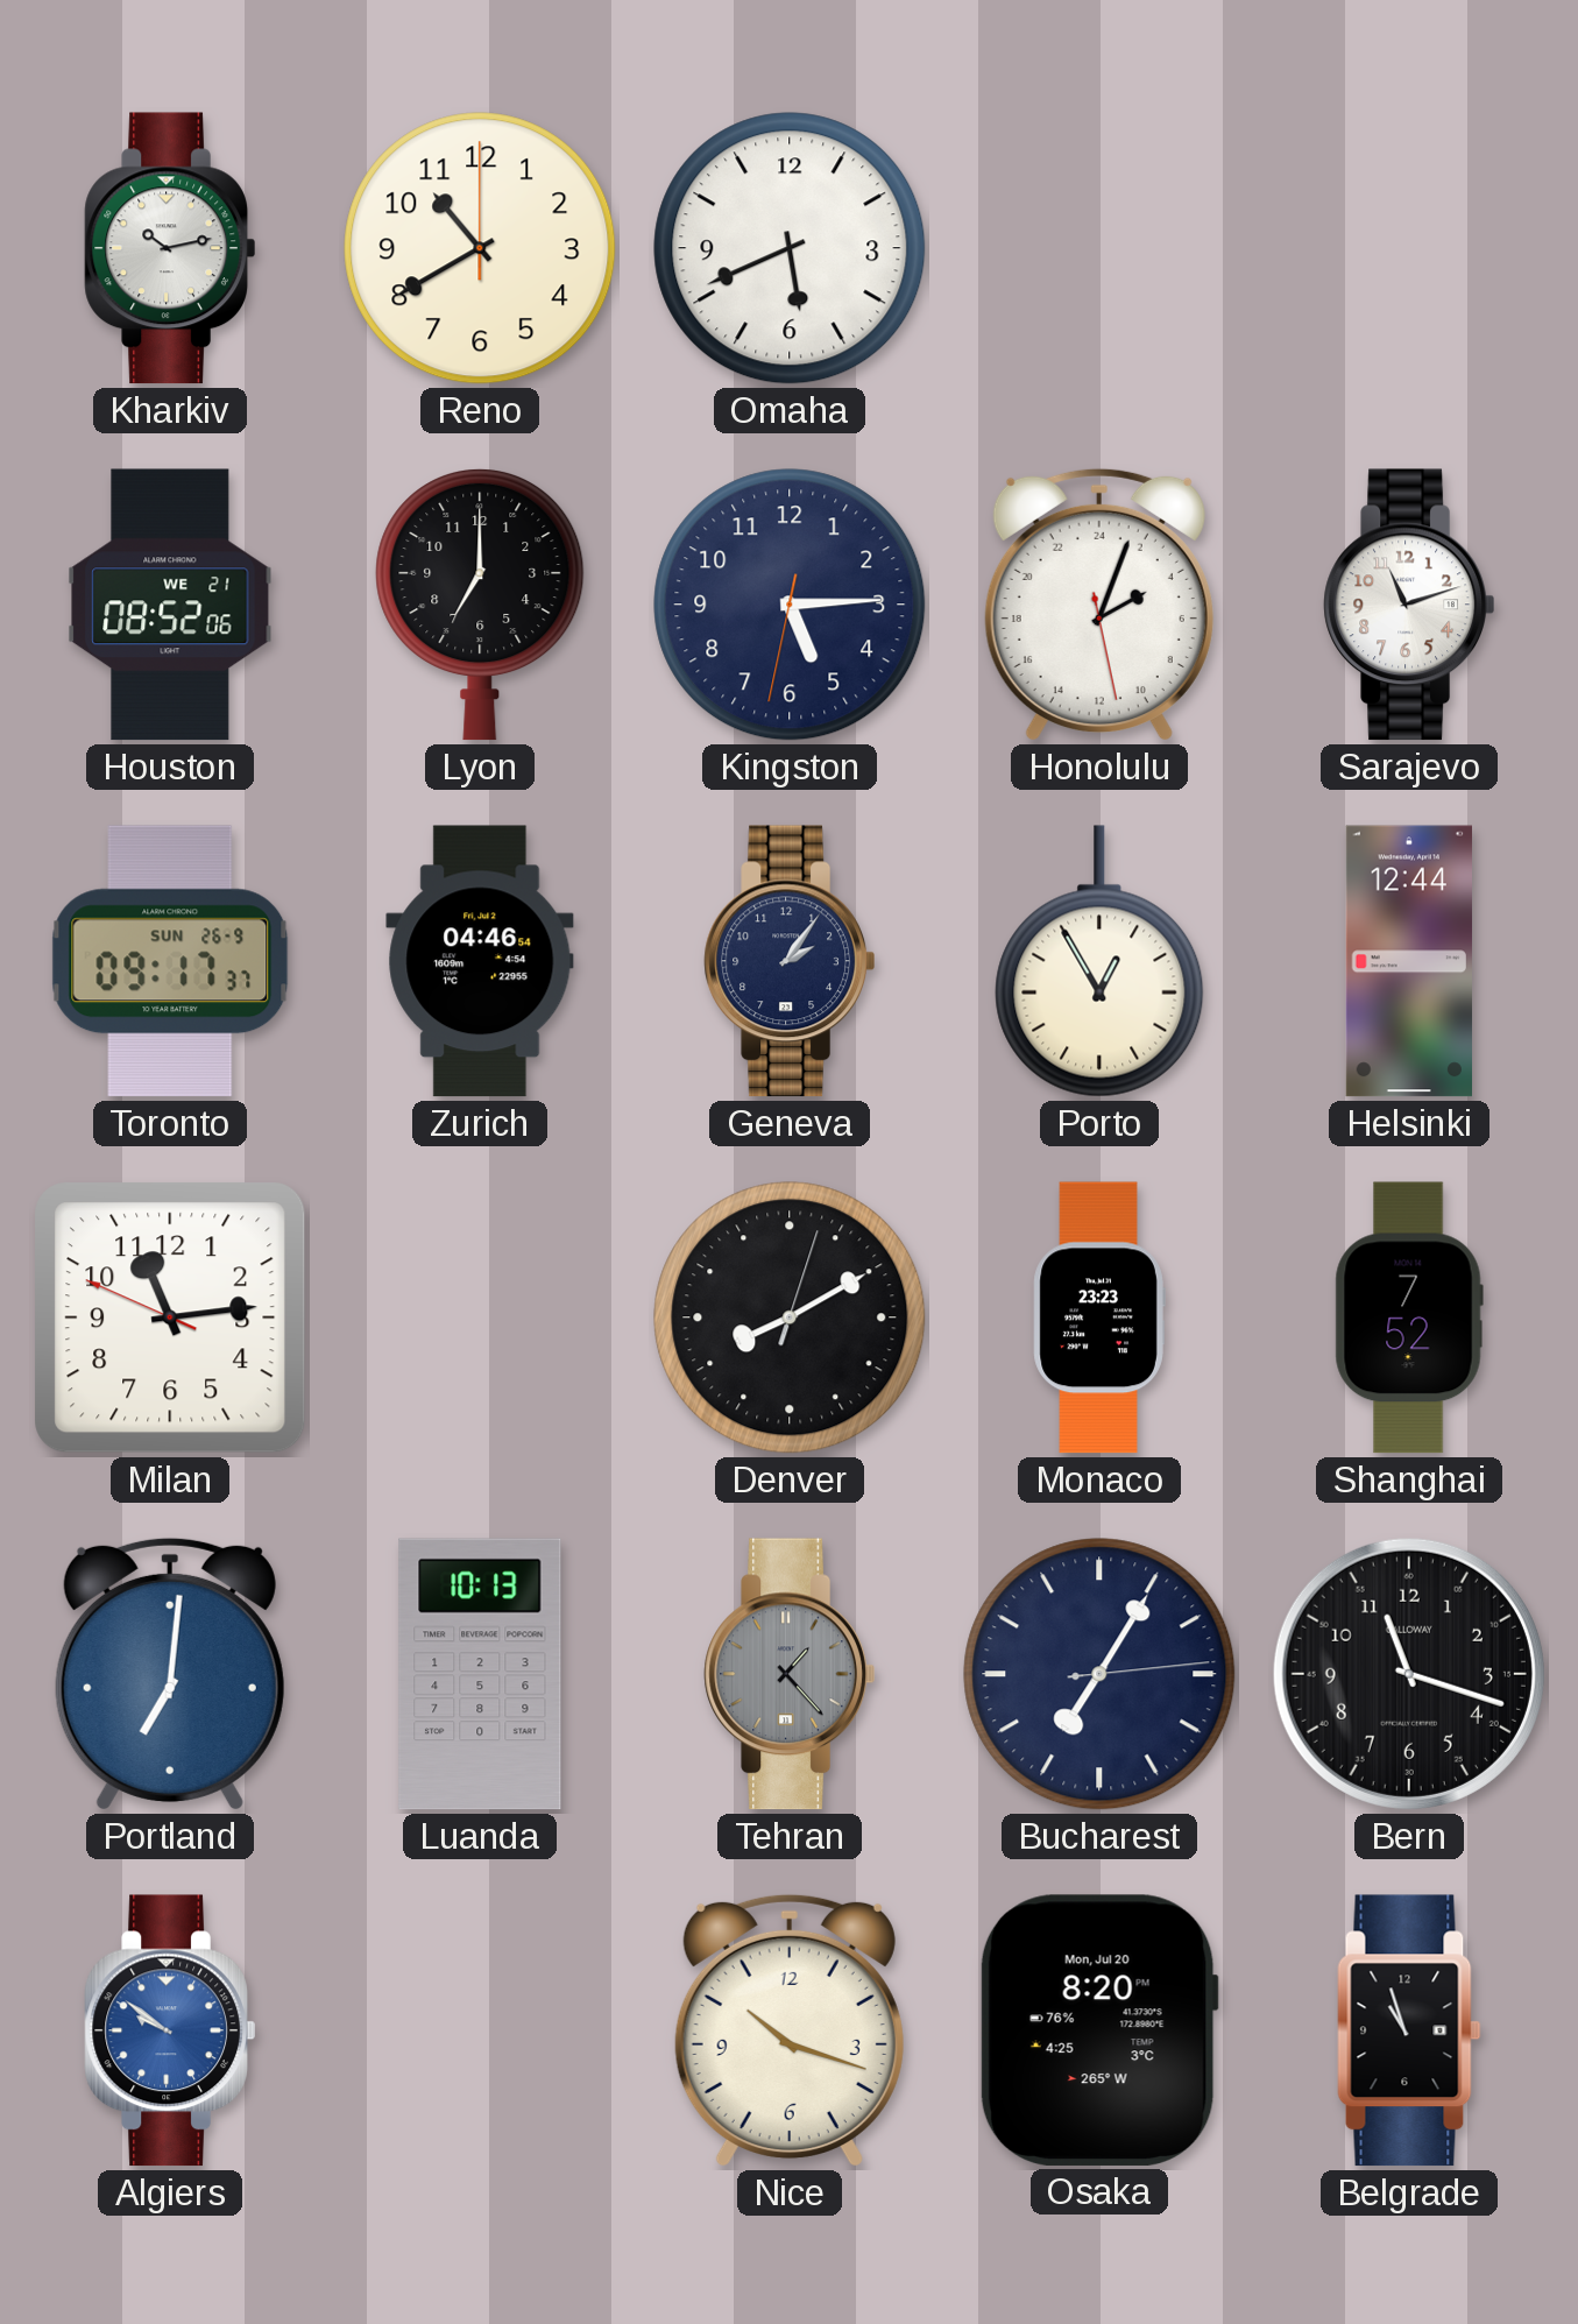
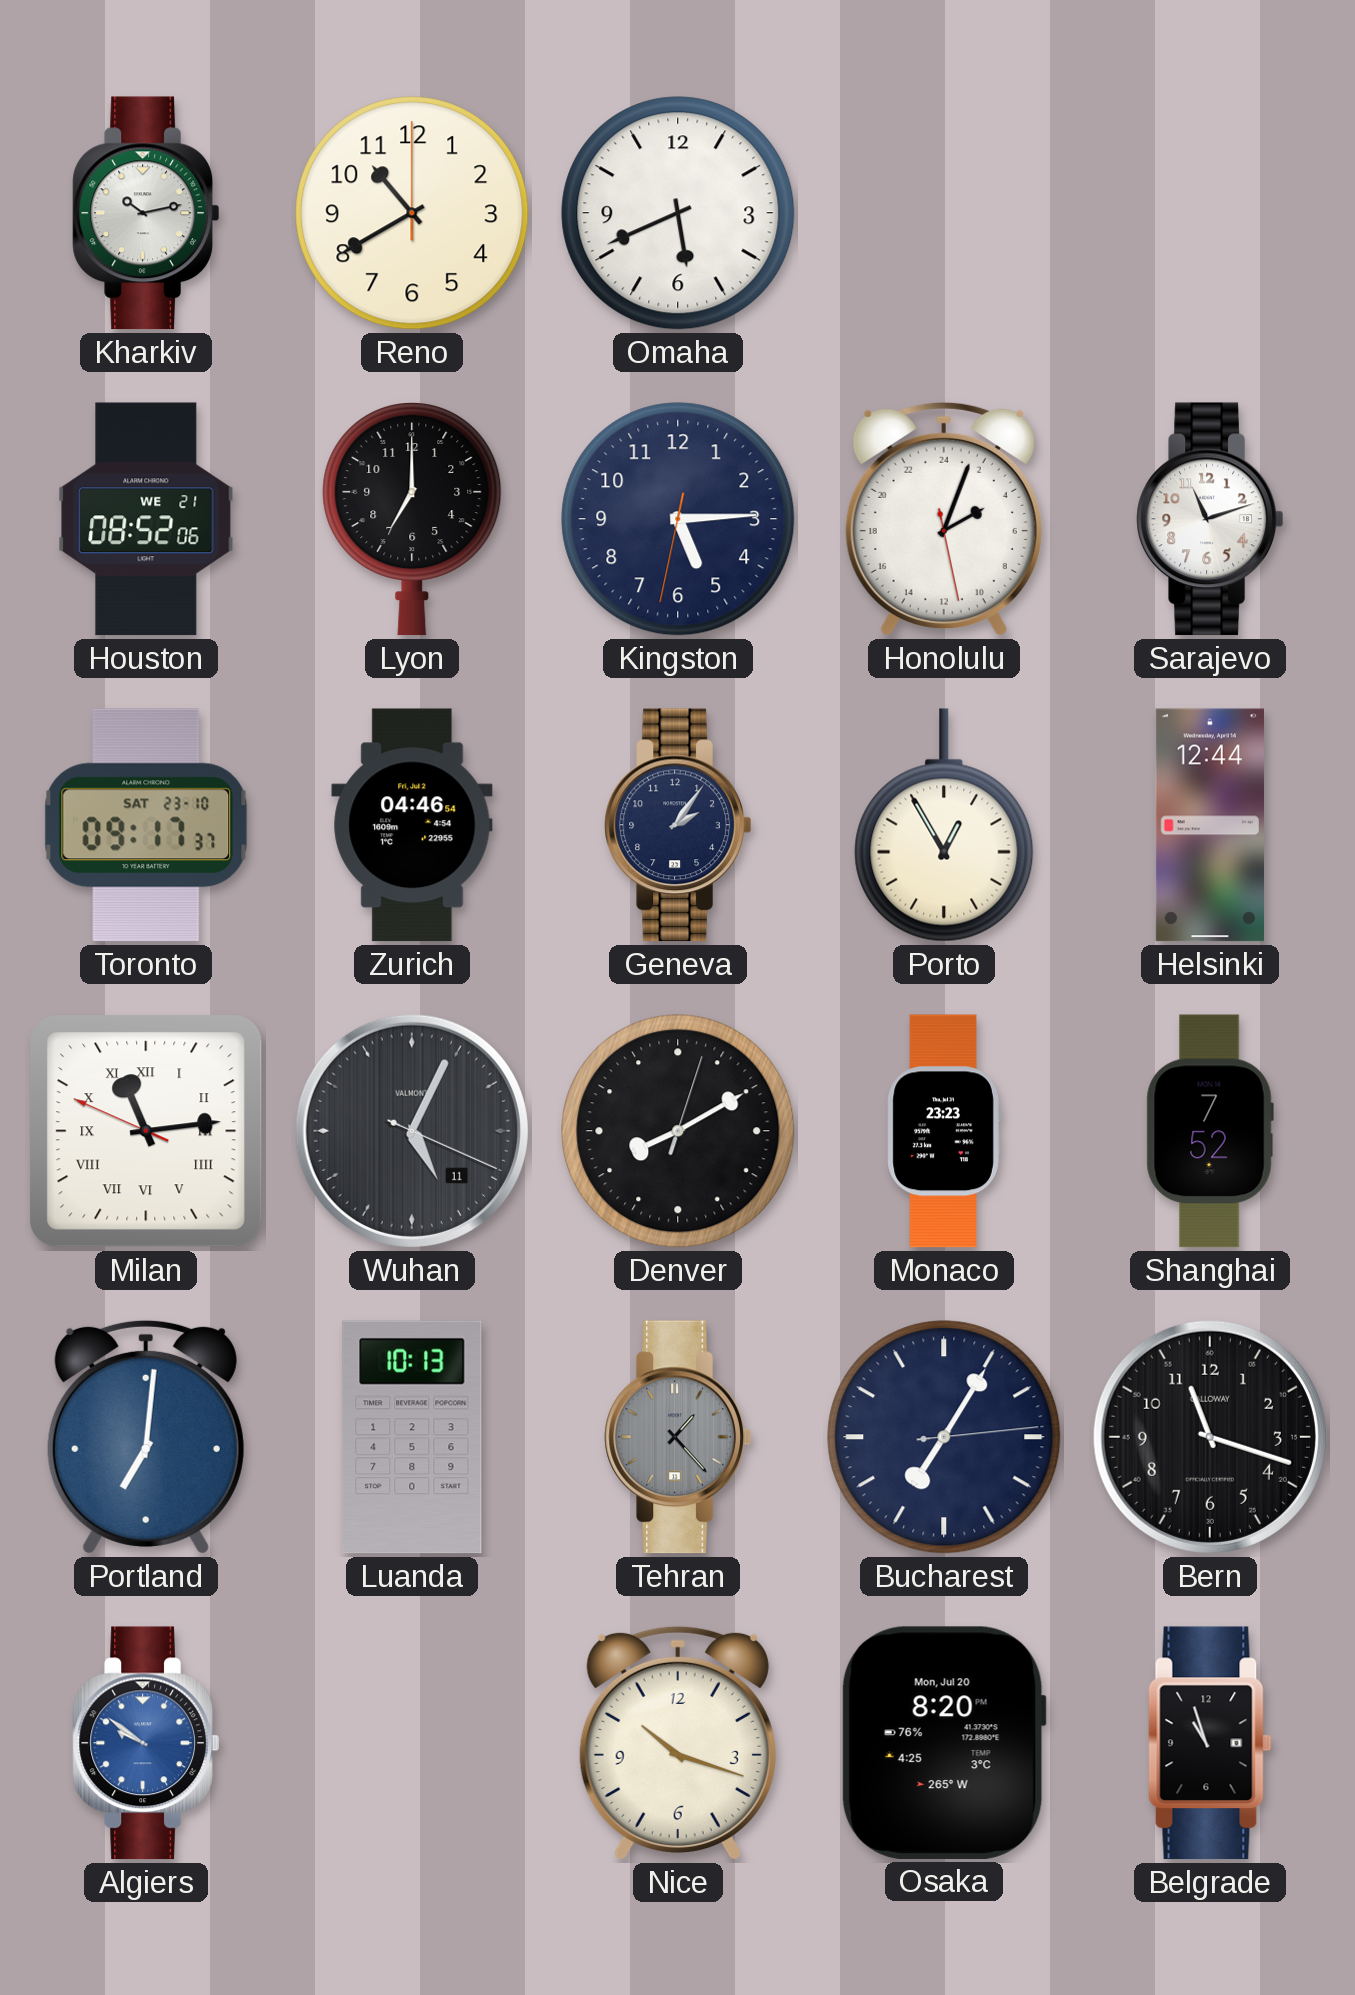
Toronto date: SUN 26-9 -> SAT 23-10 (146, 825)
Milan numerals: Arabic -> Roman (146, 1131)
Wuhan: none -> 5:04 (412, 1131)
